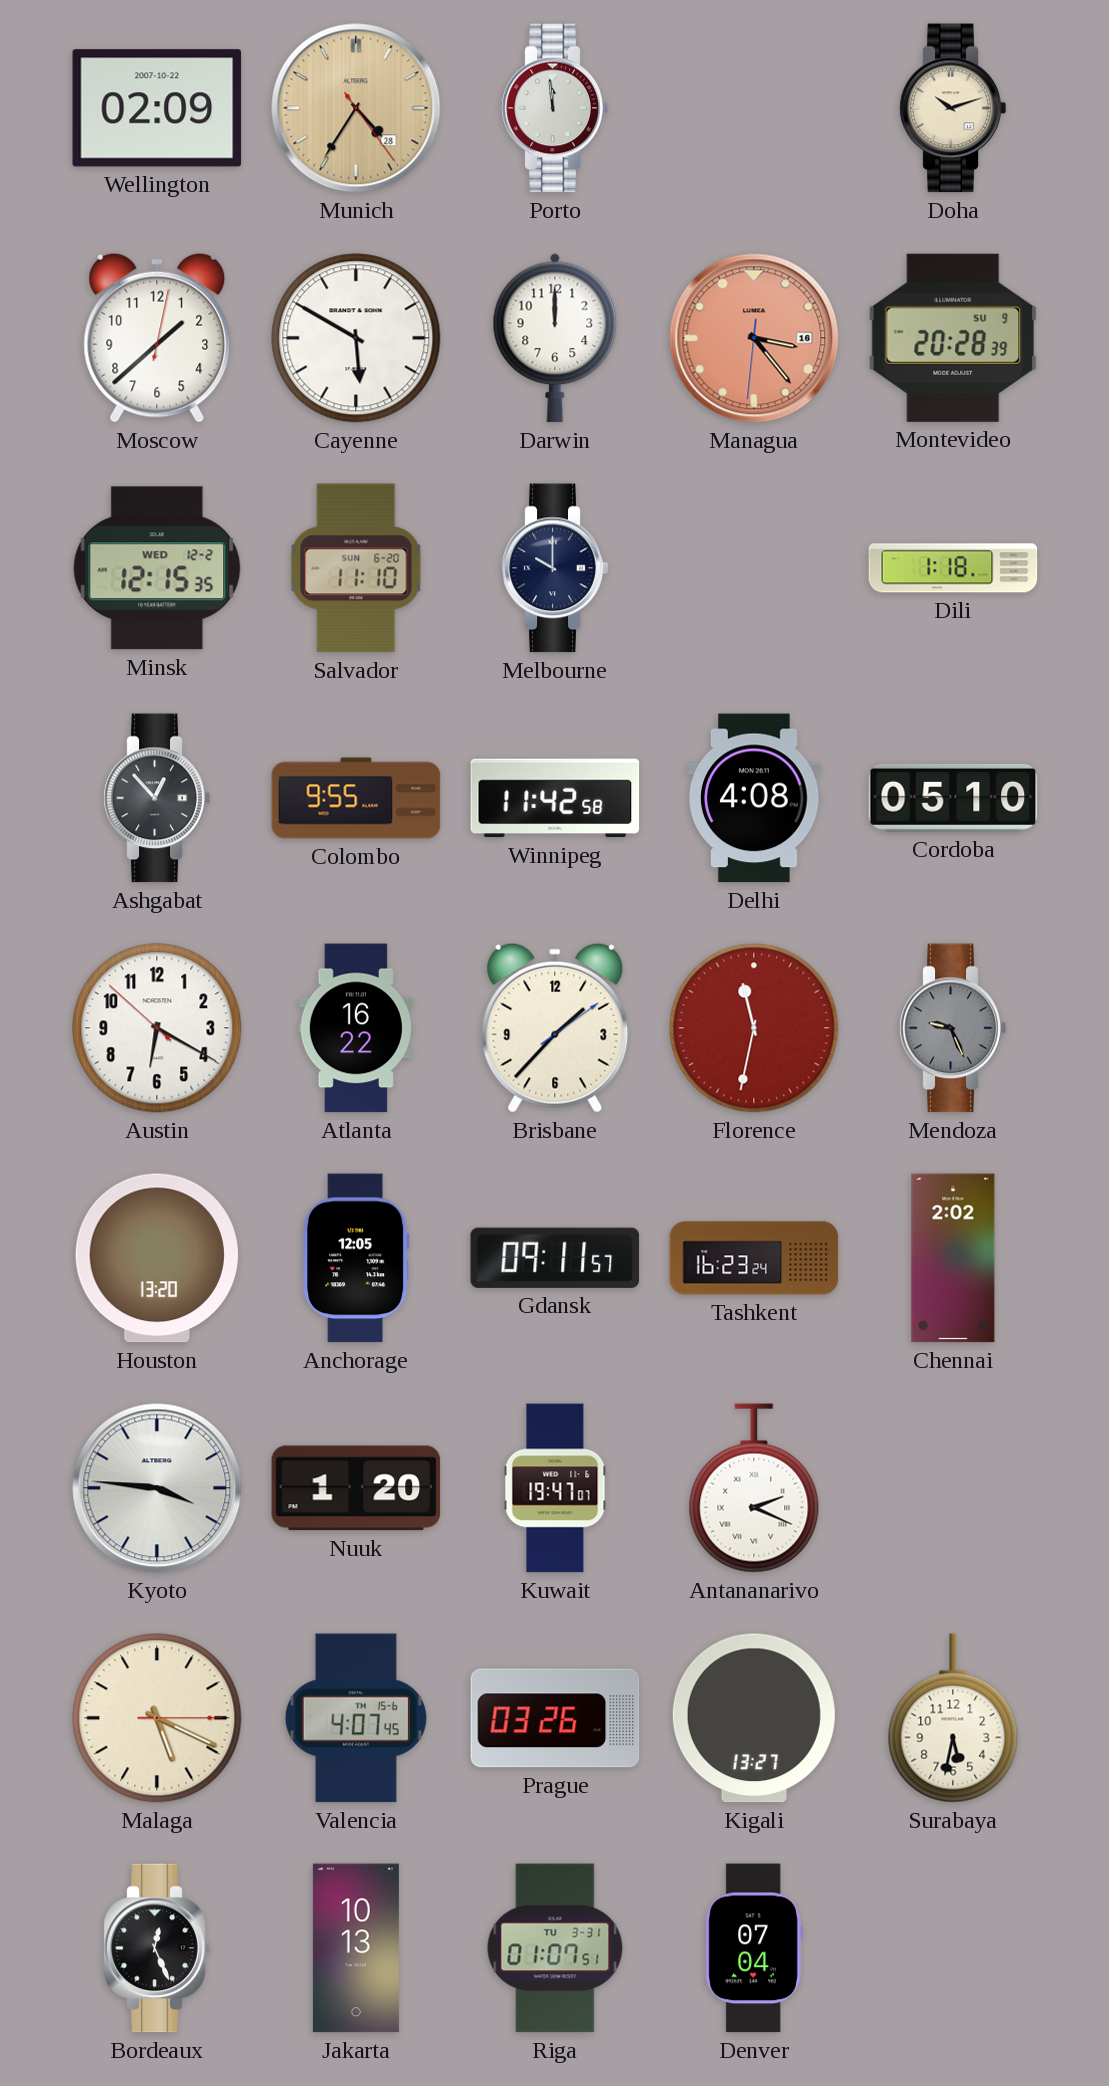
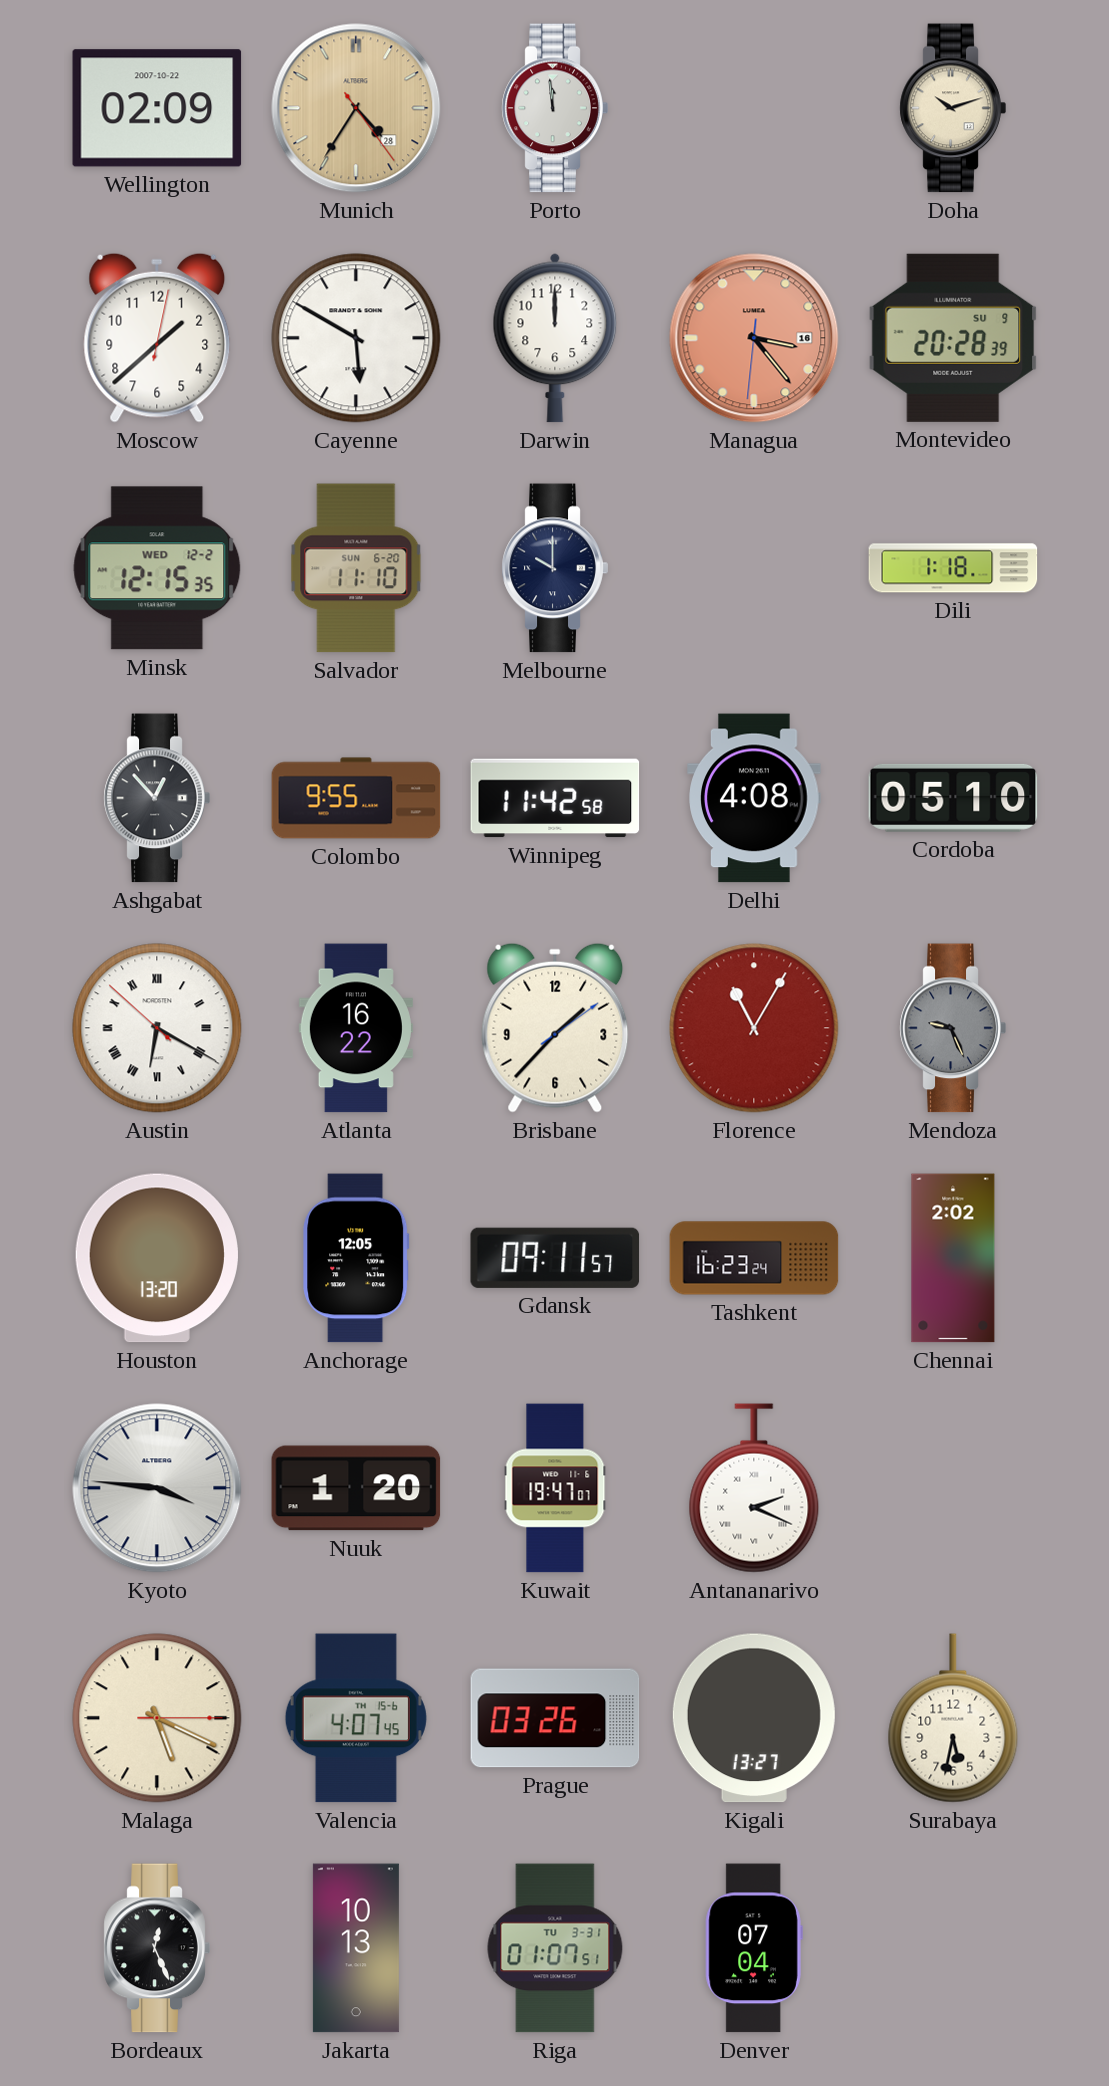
Austin numerals: Arabic -> Roman (157, 1028)
Florence: 11:32 -> 11:05 (754, 1028)
